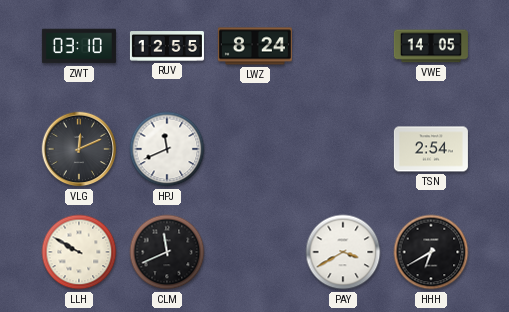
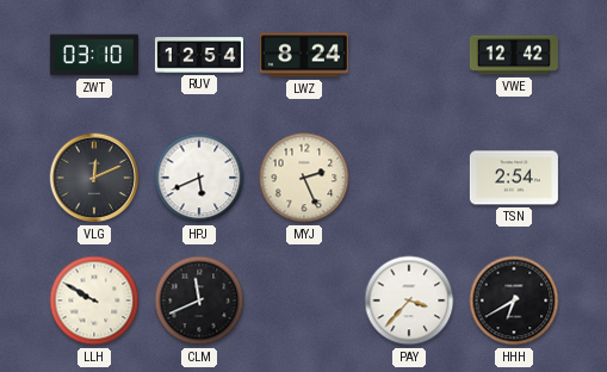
RUV: 12:55 -> 12:54 (199, 55)
VWE: 14:05 -> 12:42 (514, 55)
HPJ: 11:41 -> 5:41 (199, 178)
MYJ: none -> 2:26 (304, 178)
PAY: 3:40 -> 3:37 (409, 300)
